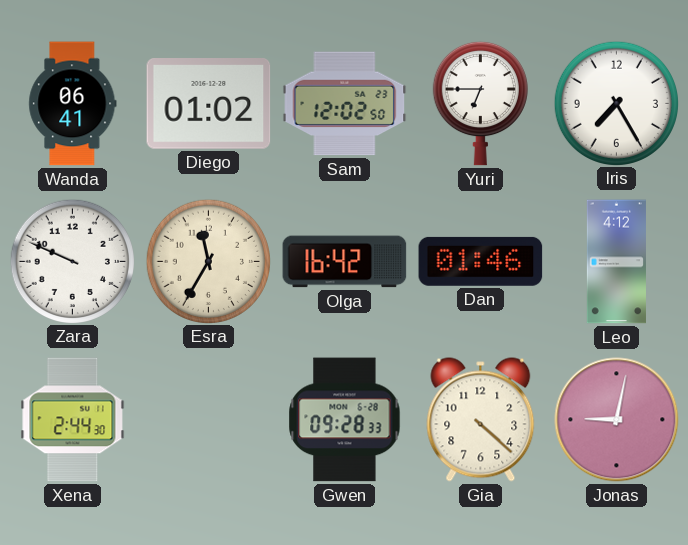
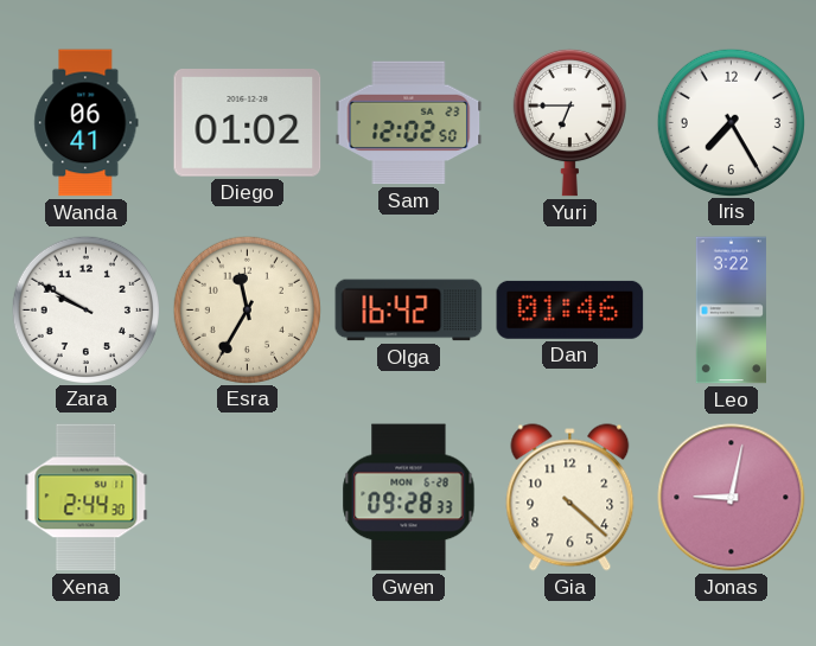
Zara: 9:49 -> 9:50 (85, 309)
Leo: 4:12 -> 3:22 (731, 311)
